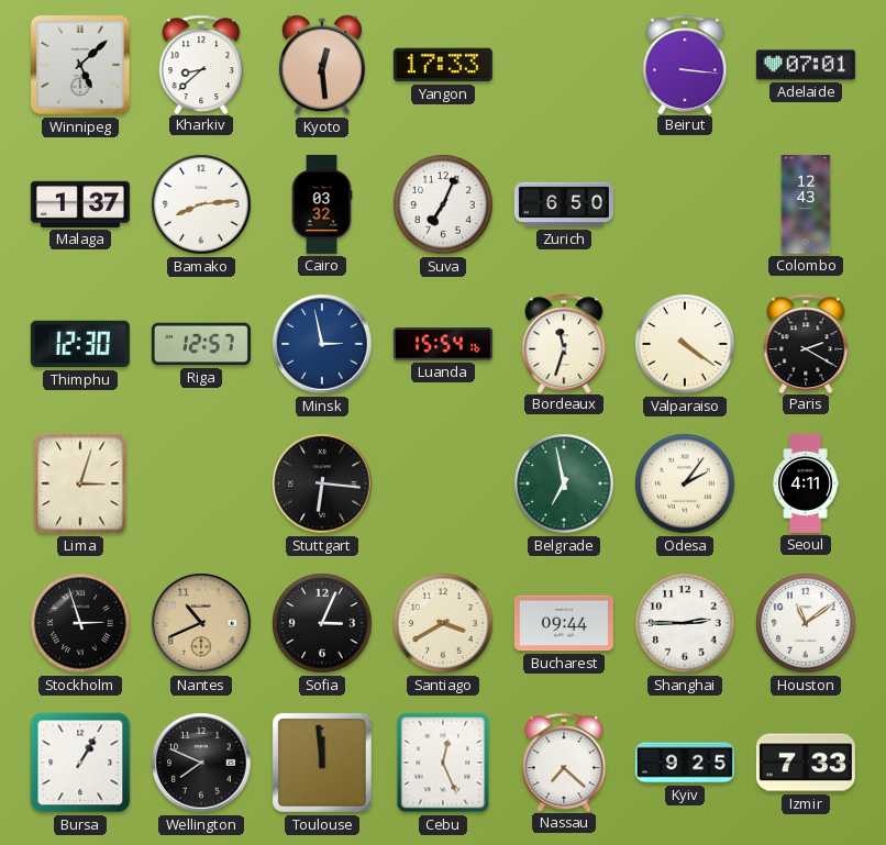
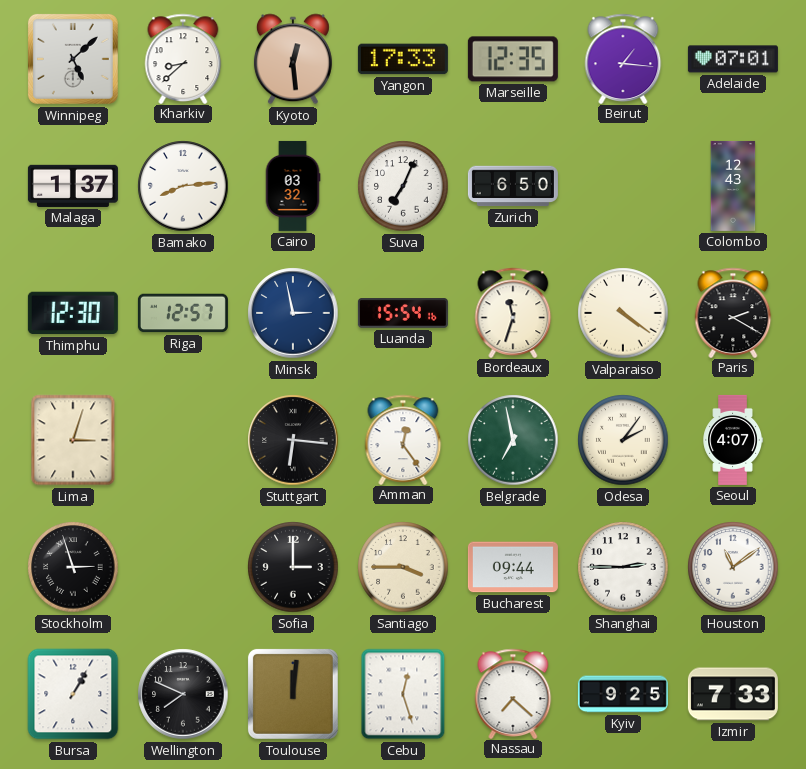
Marseille: none -> 12:35 (513, 59)
Beirut: 3:16 -> 1:16 (623, 58)
Amman: none -> 12:24 (403, 439)
Seoul: 4:11 -> 4:07 (732, 440)
Nantes: 10:41 -> none (201, 623)
Sofia: 3:04 -> 3:00 (293, 567)
Santiago: 3:40 -> 3:45 (403, 567)
Toulouse: 11:59 -> 12:01 (293, 694)
Cebu: 12:26 -> 12:27 (403, 694)
